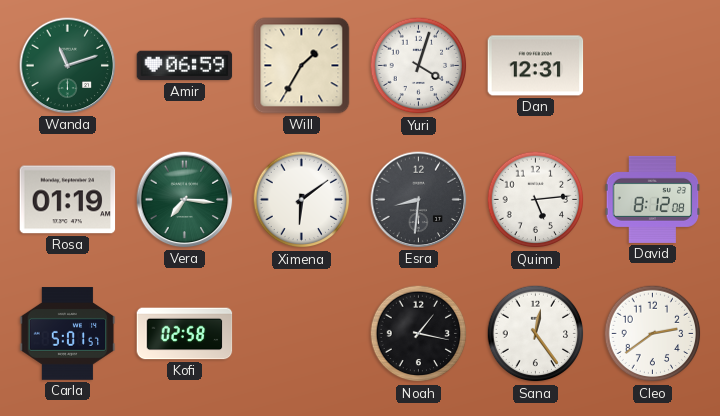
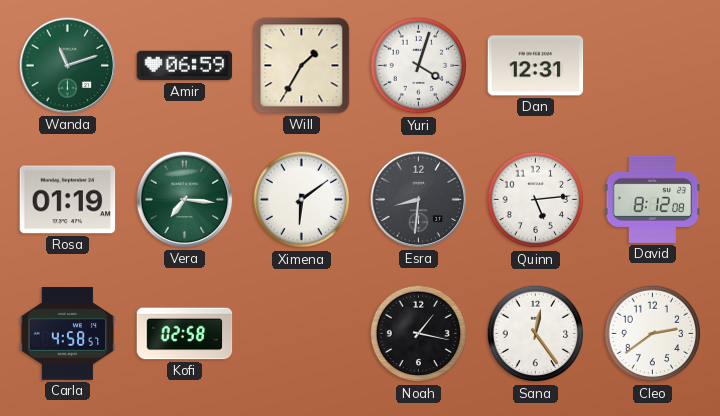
Carla: 5:01 -> 4:58 (68, 334)
